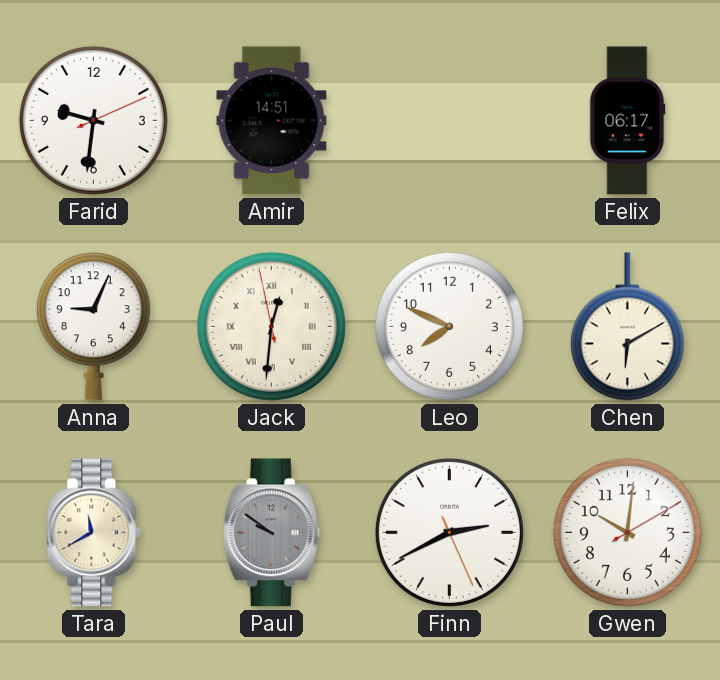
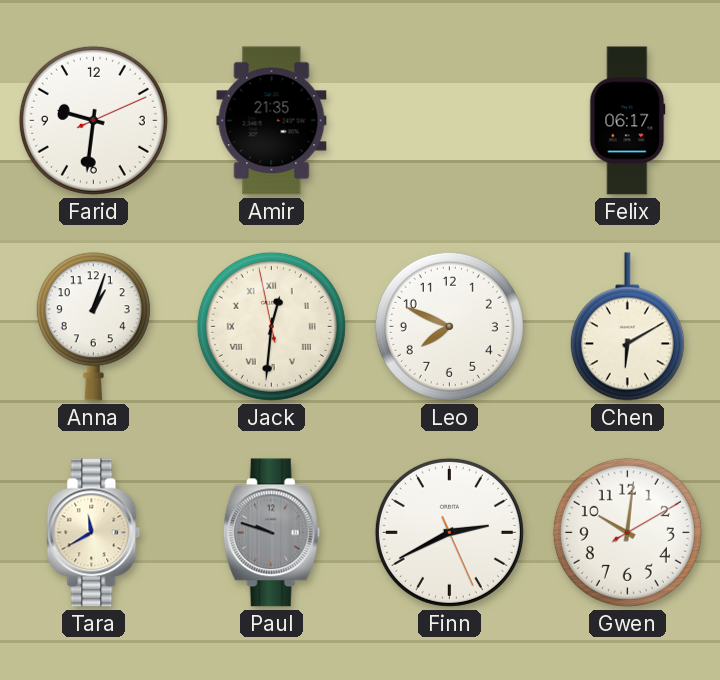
Amir: 14:51 -> 21:35 (272, 121)
Anna: 9:04 -> 1:03 (93, 327)
Paul: 9:51 -> 9:48 (271, 533)
